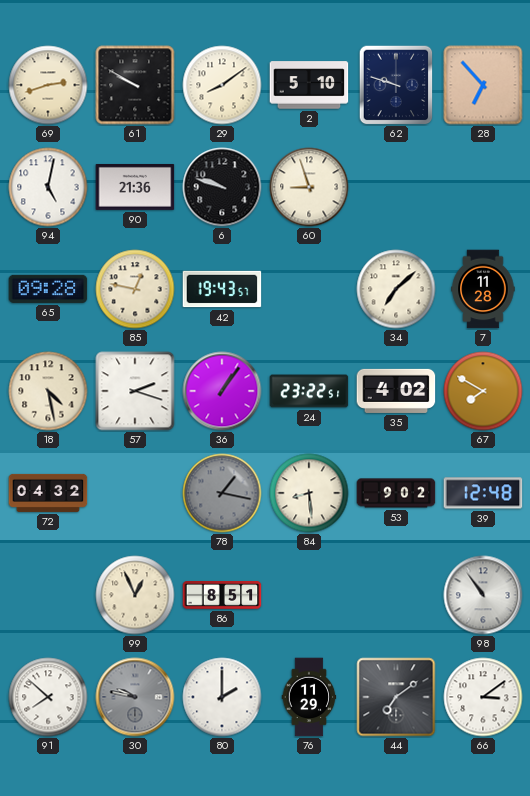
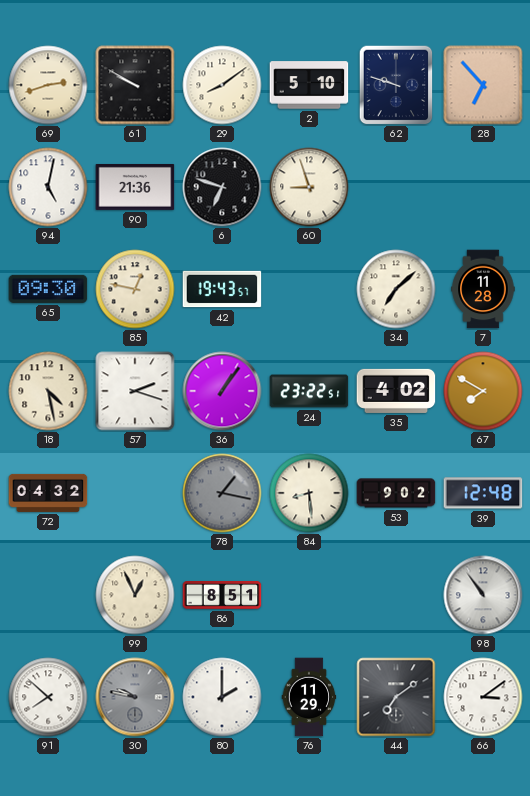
6: 9:48 -> 6:48 (222, 187)
65: 09:28 -> 09:30 (48, 289)
